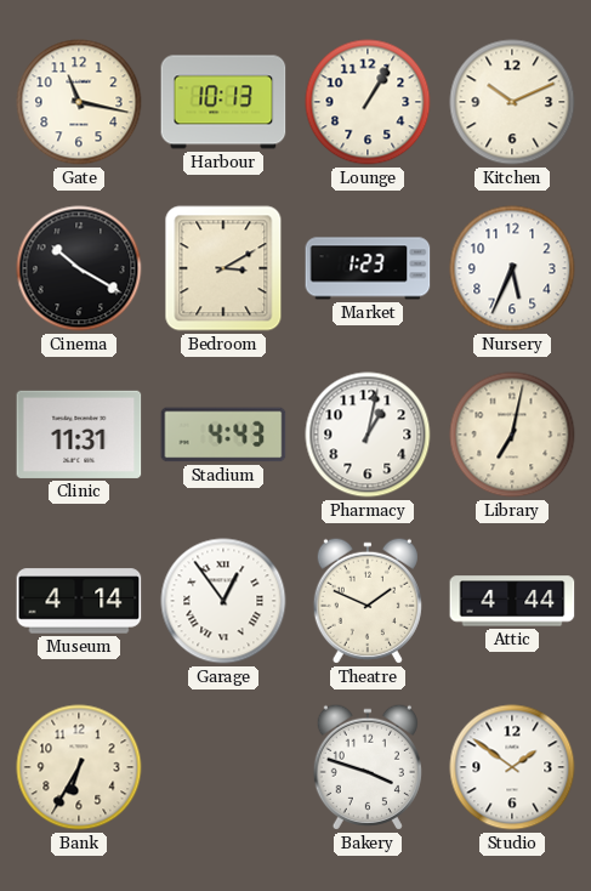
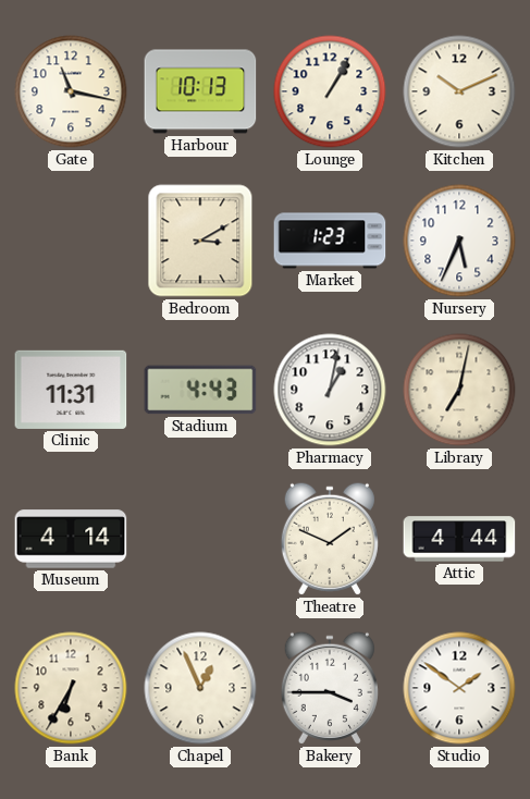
Cinema: 10:20 -> none (79, 268)
Garage: 12:54 -> none (223, 601)
Chapel: none -> 12:56 (200, 688)
Bakery: 3:48 -> 3:45 (330, 688)
